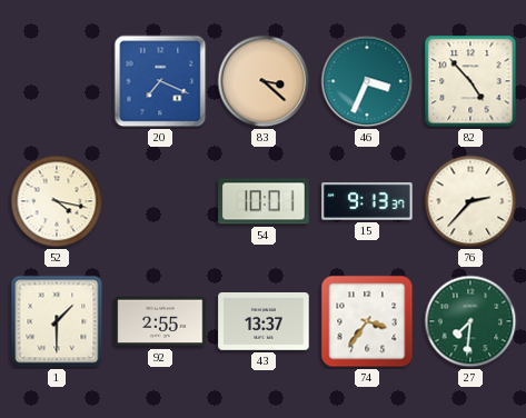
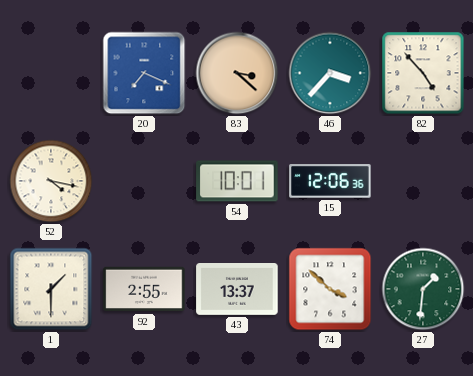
46: 3:34 -> 3:37 (330, 73)
15: 9:13 -> 12:06 (330, 181)
76: 2:37 -> none (470, 201)
74: 3:36 -> 3:52 (330, 289)
27: 7:31 -> 1:31 (423, 289)
